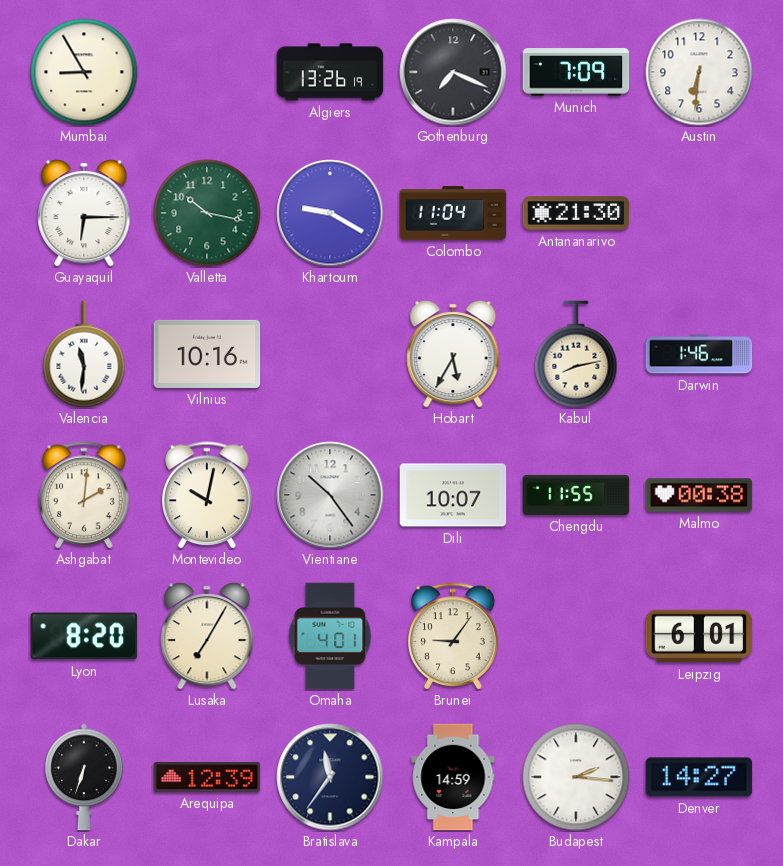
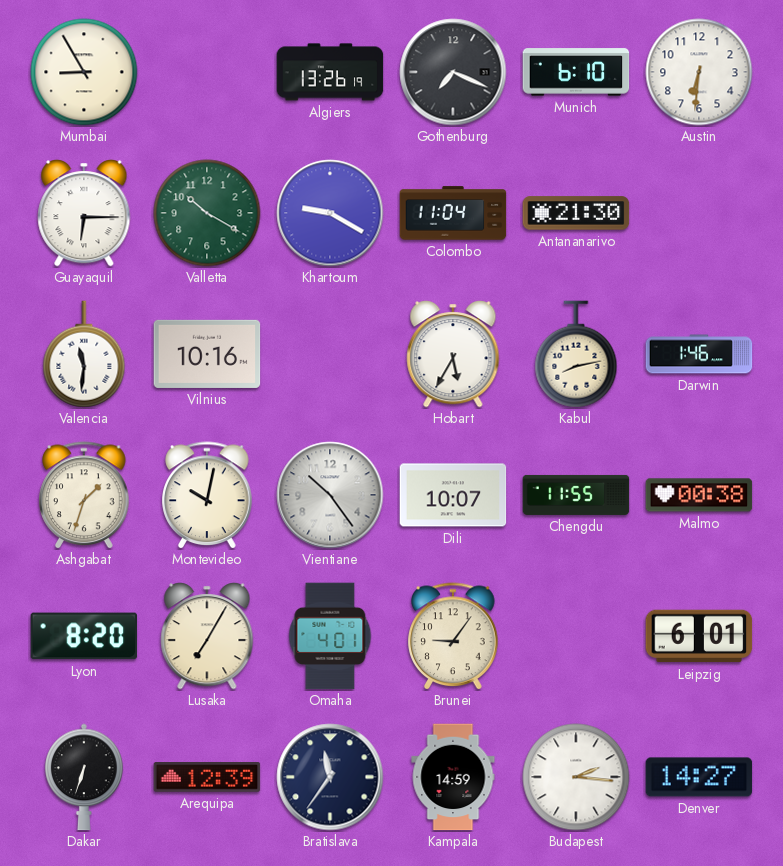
Munich: 7:09 -> 6:10 (576, 72)
Valletta: 10:17 -> 10:20 (207, 213)
Ashgabat: 2:01 -> 1:33 (84, 495)
